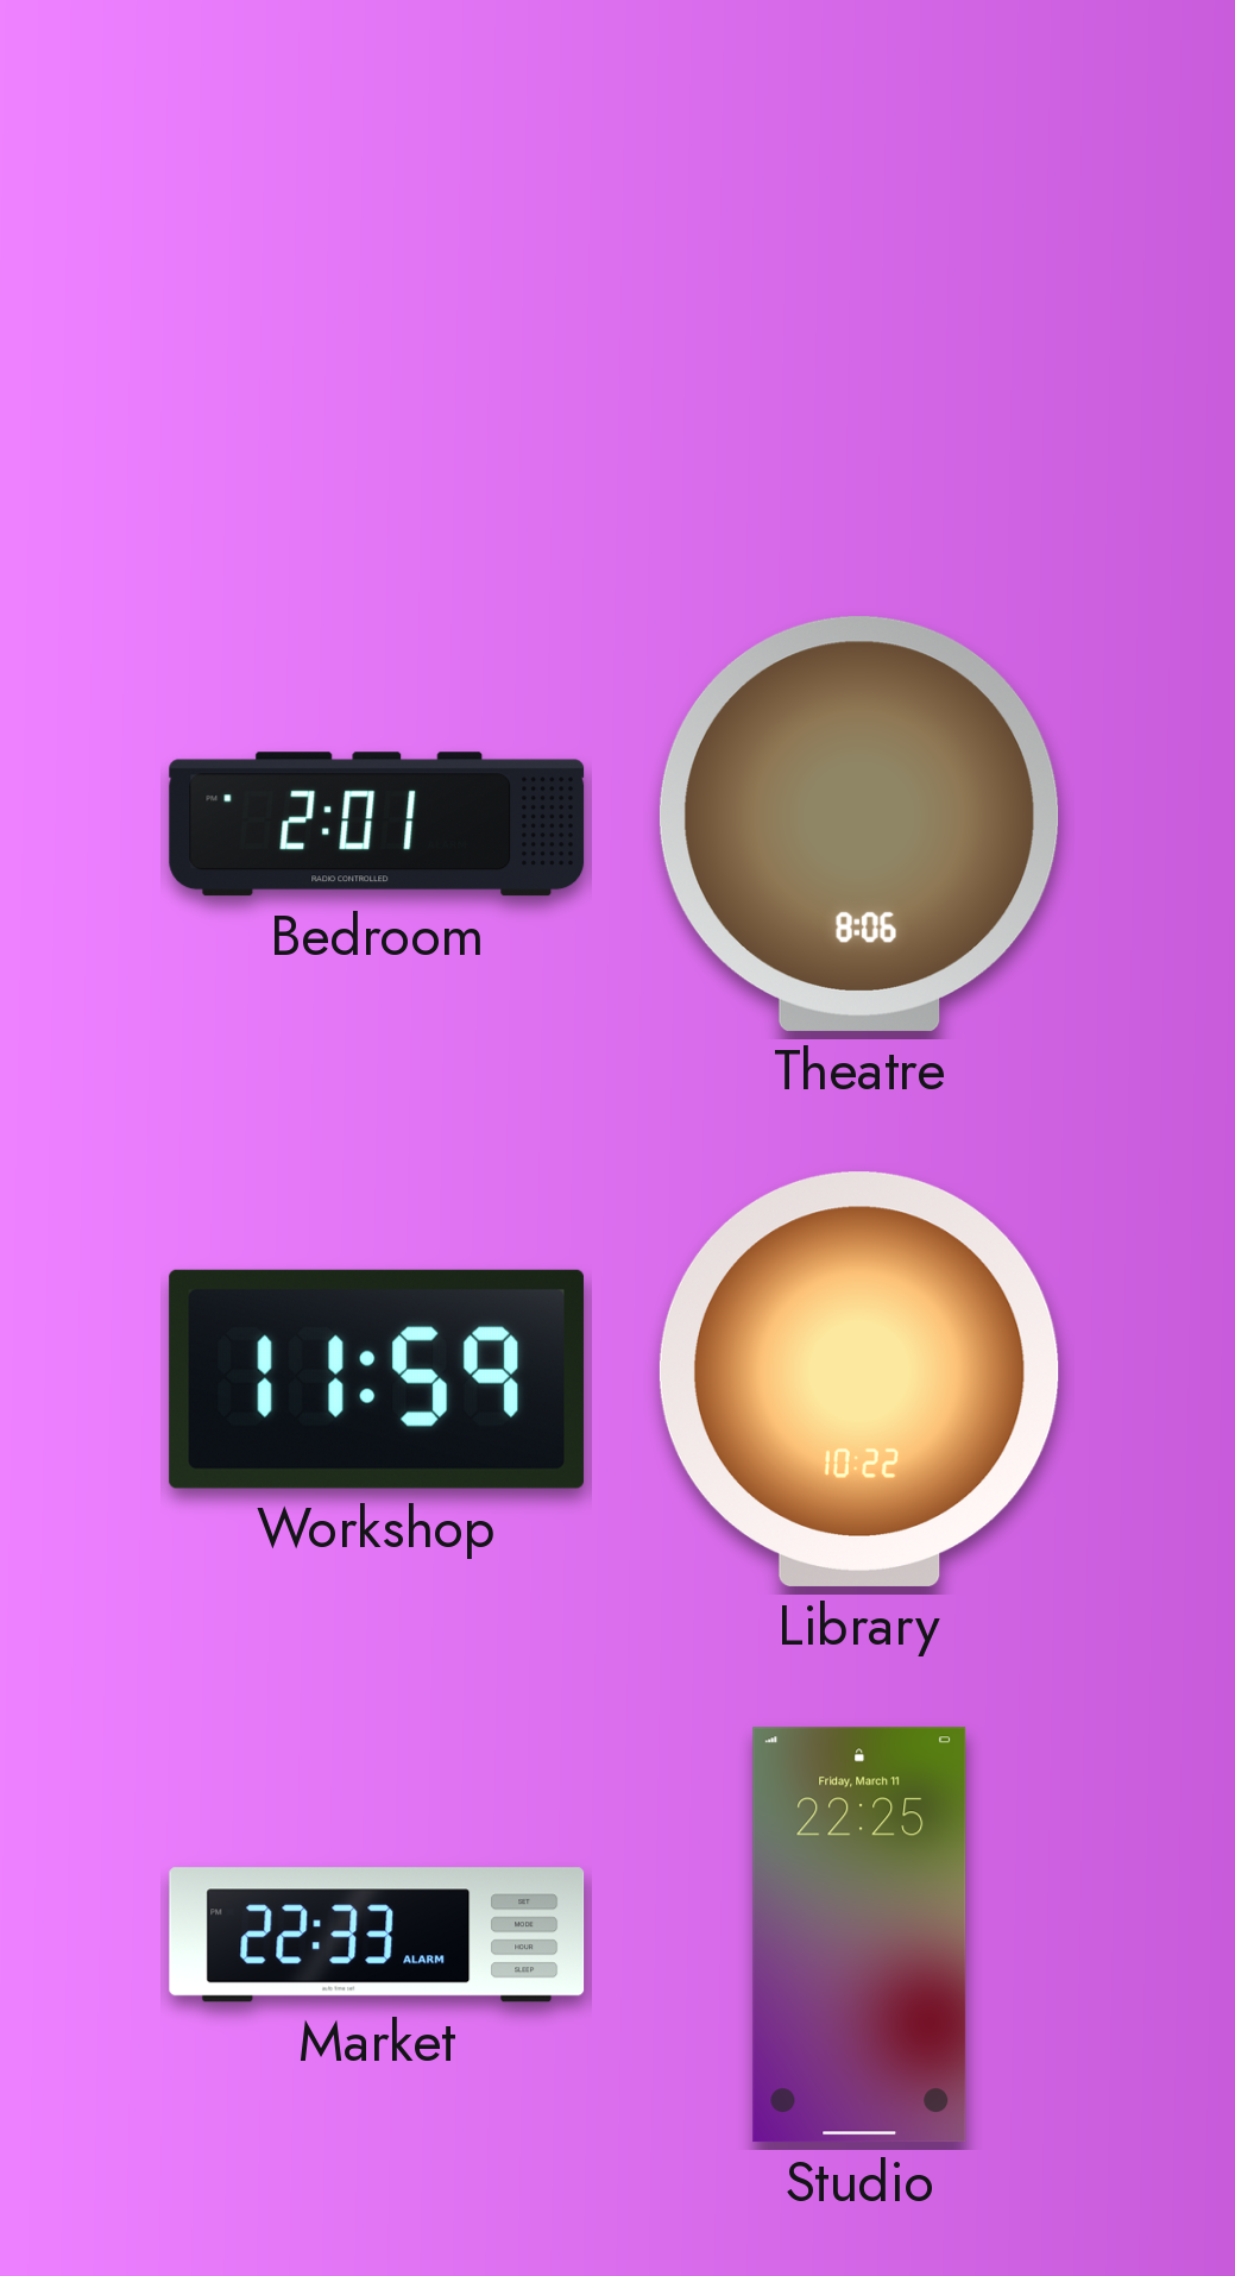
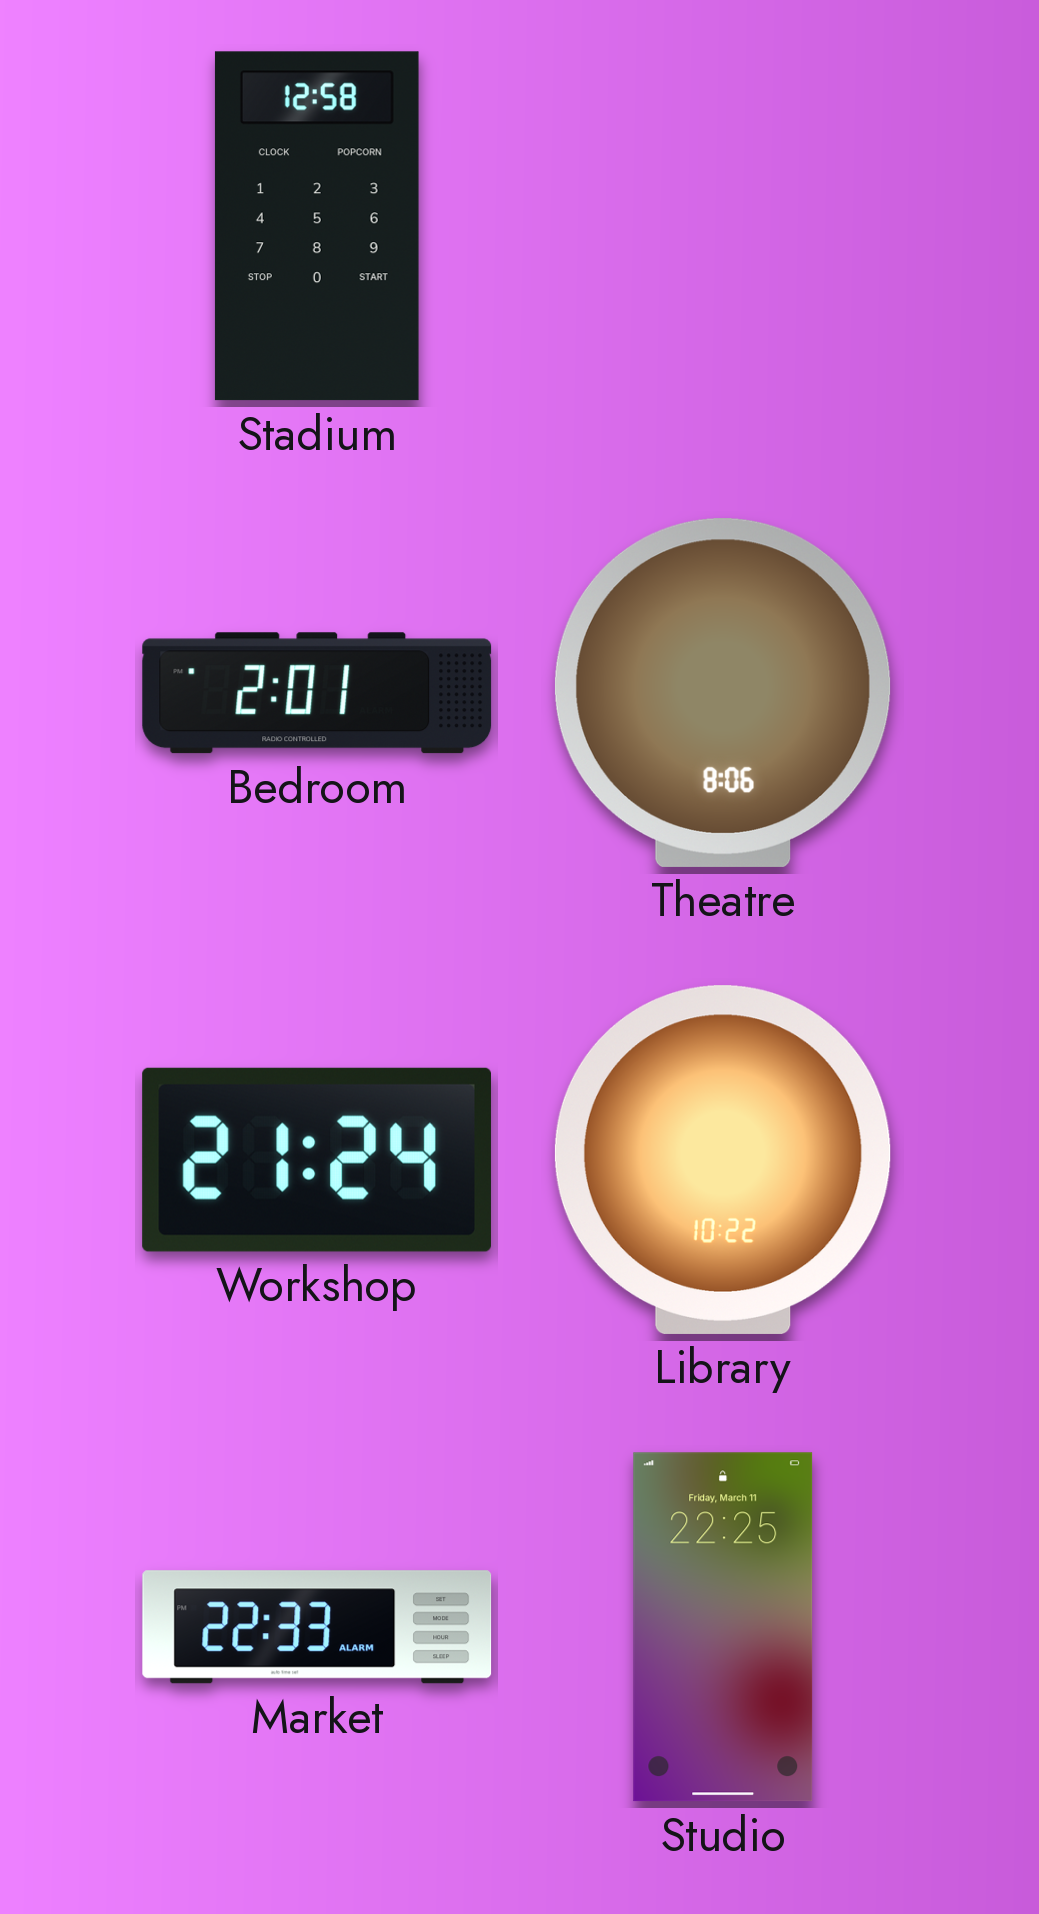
Stadium: none -> 12:58 (317, 226)
Workshop: 11:59 -> 21:24 (317, 1160)
